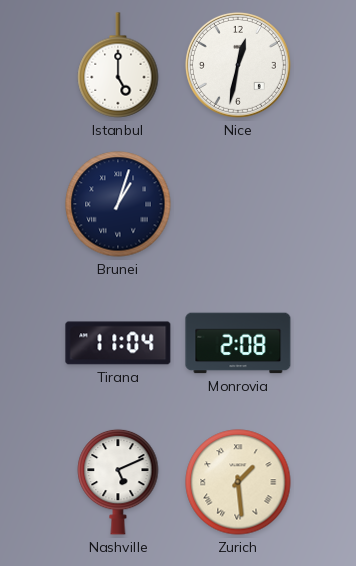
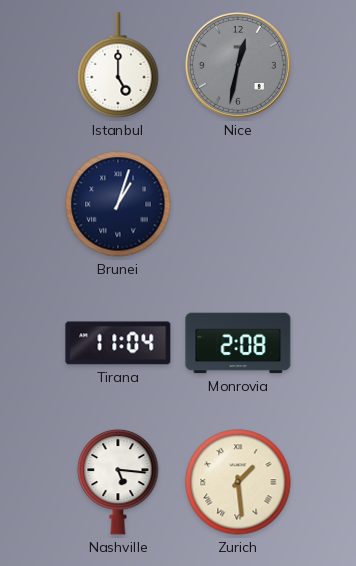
Nice dial: white -> grey (238, 65)
Nashville: 5:11 -> 5:16 (118, 482)
